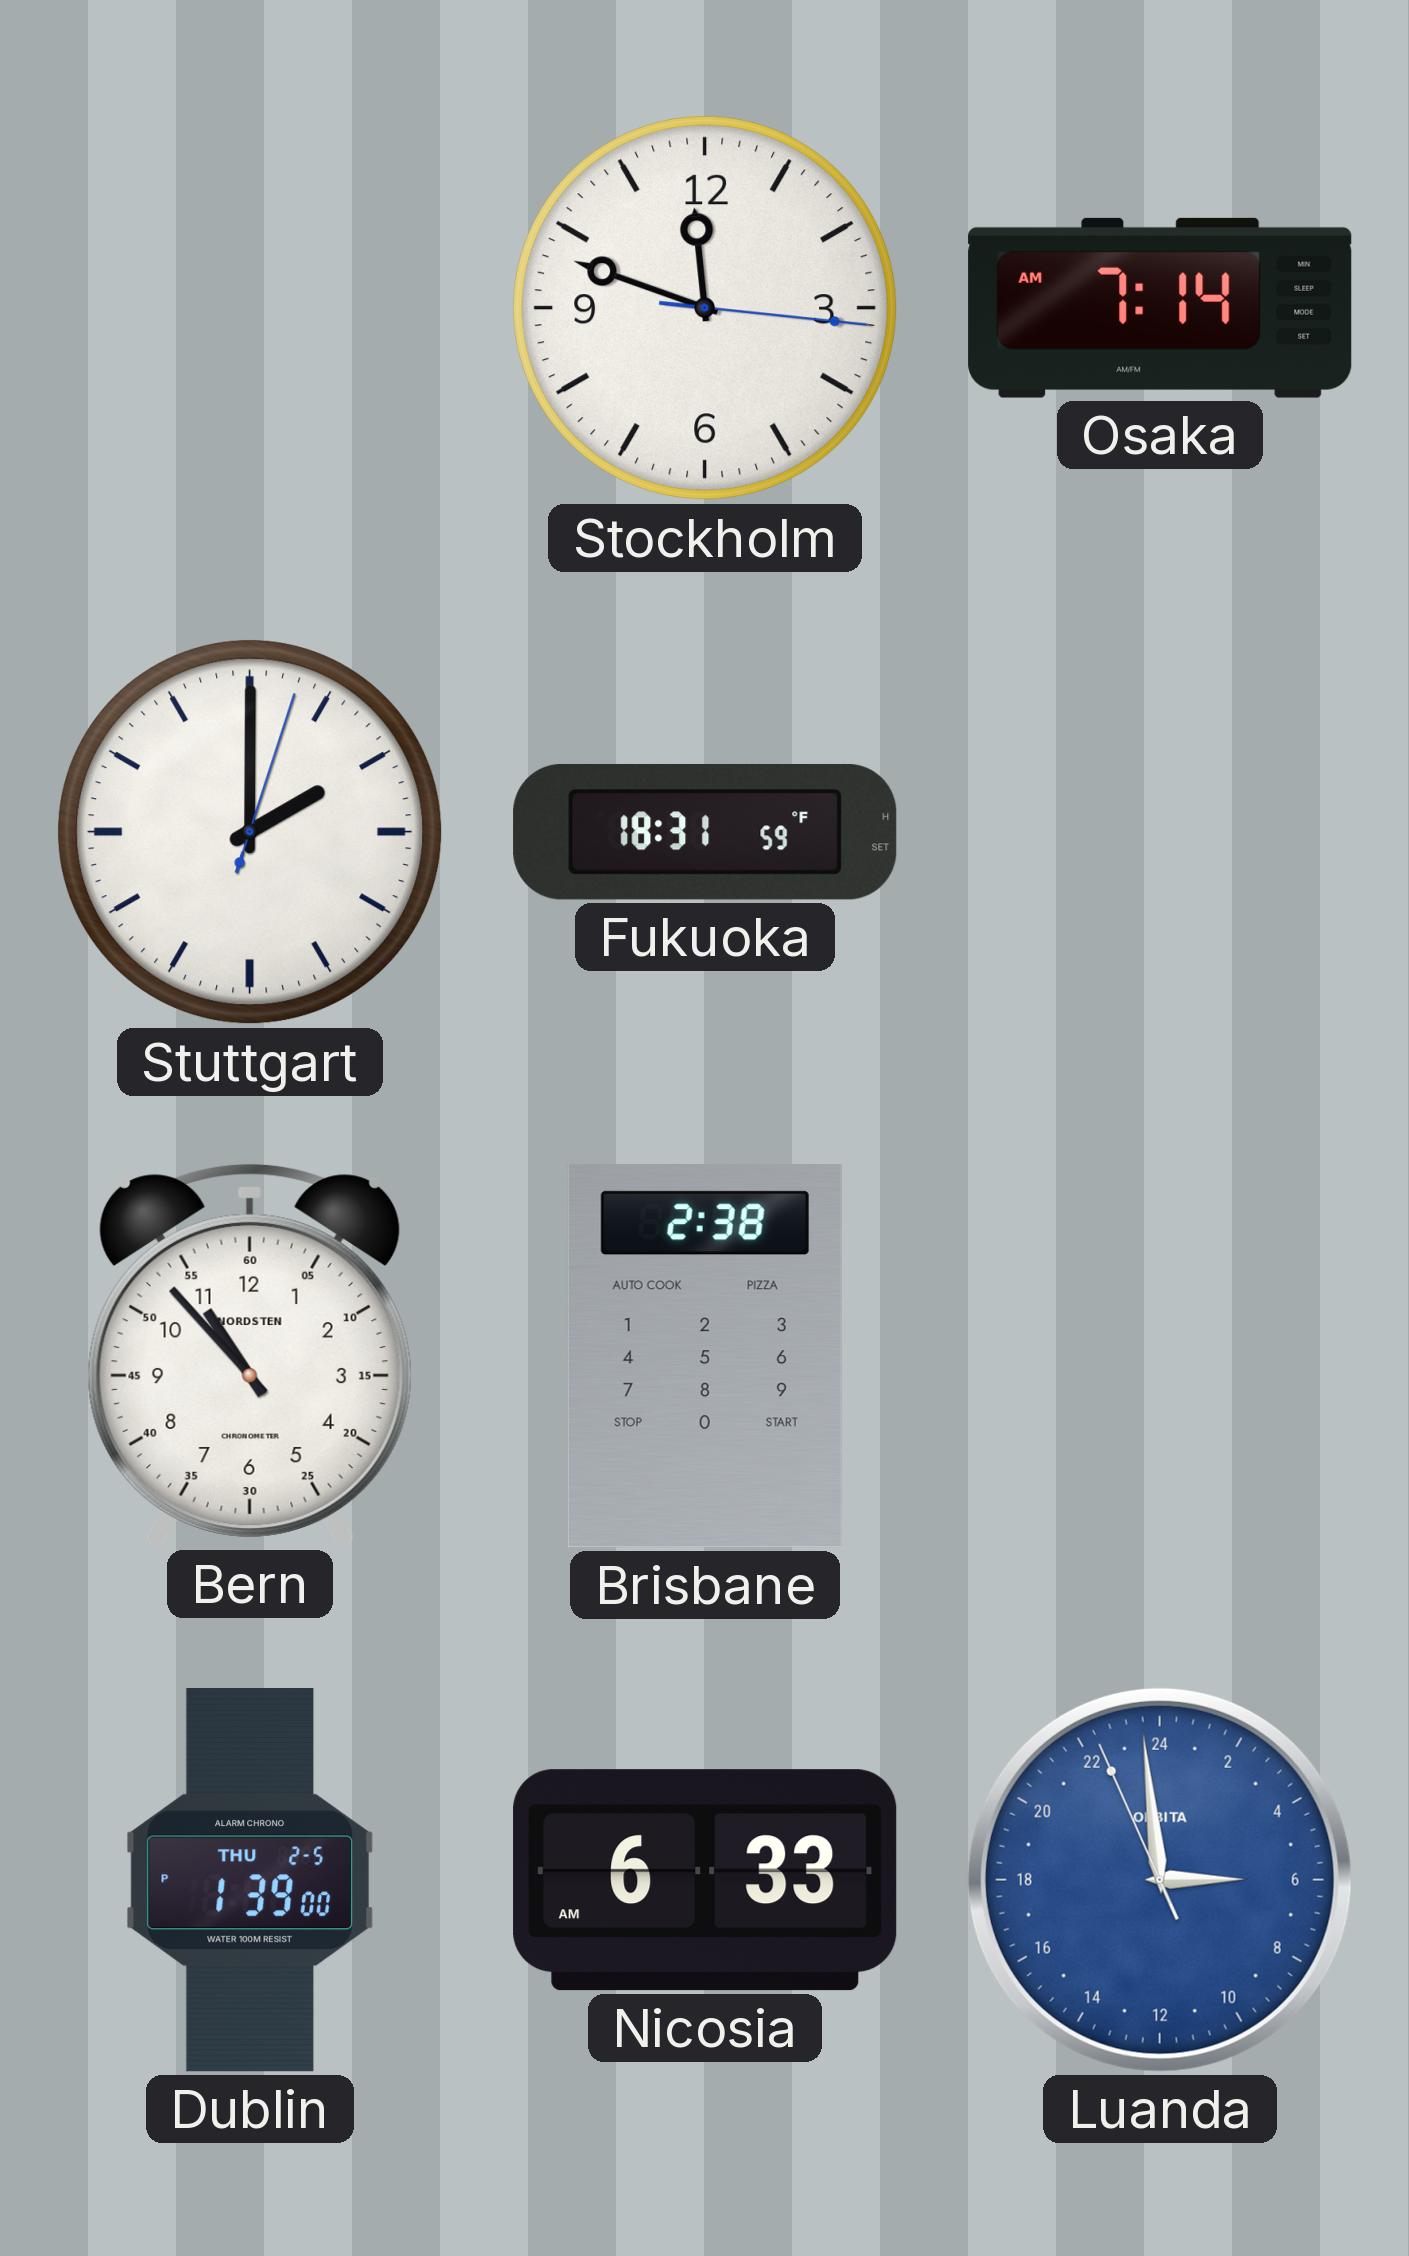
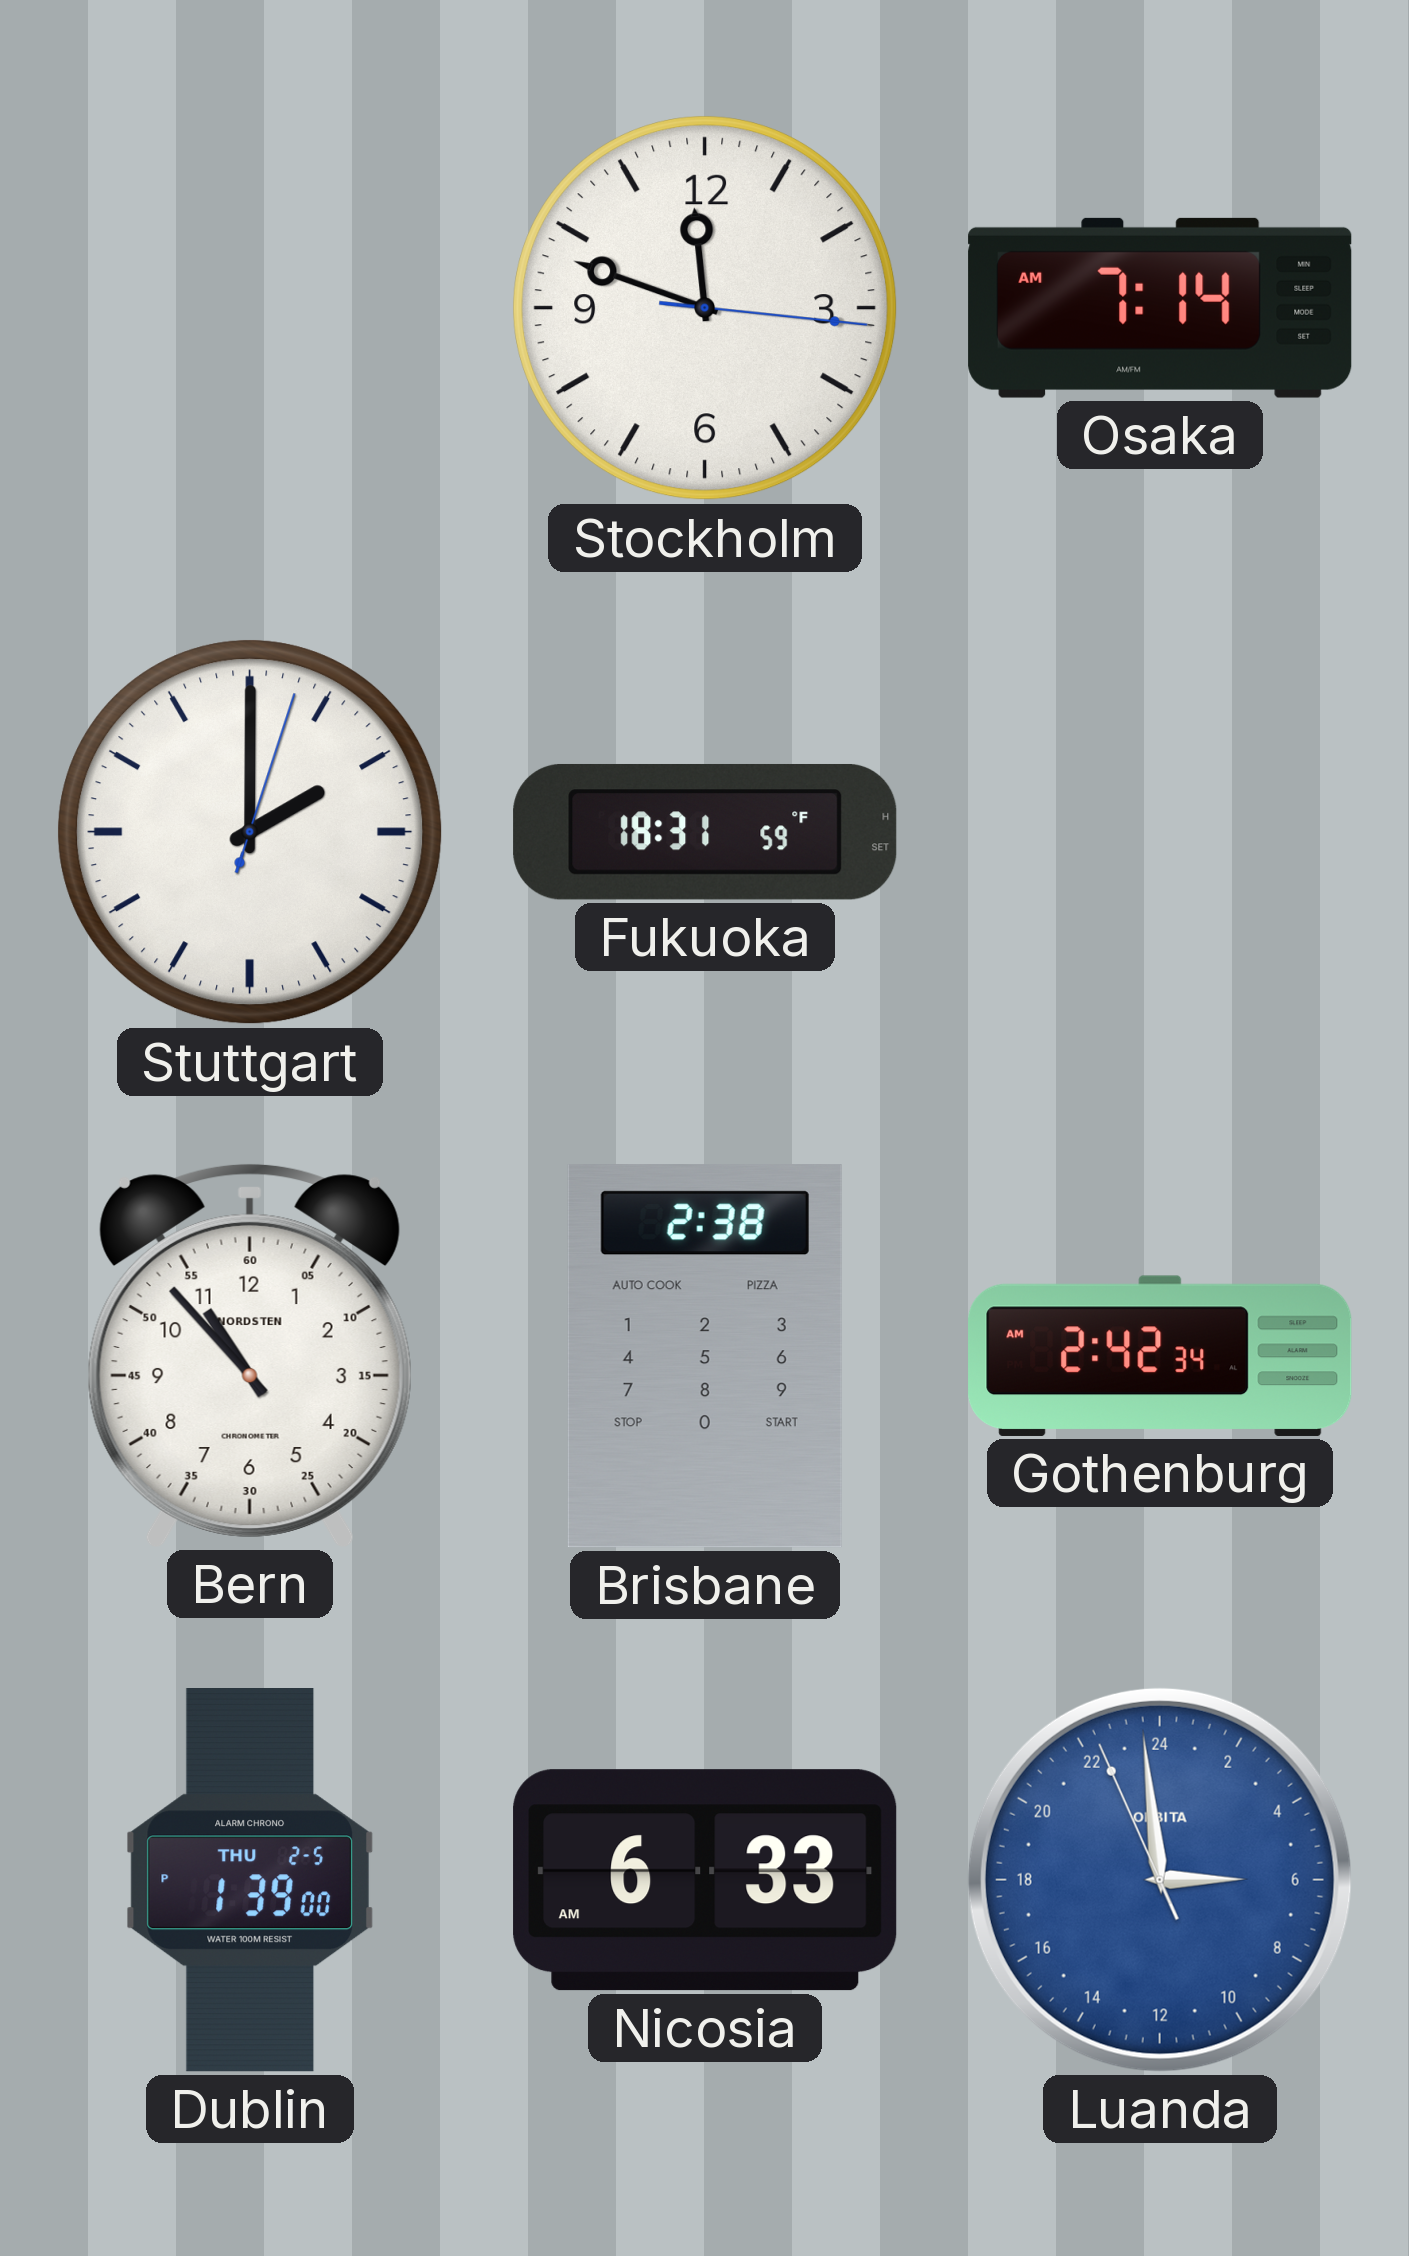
Gothenburg: none -> 2:42 (1160, 1356)
